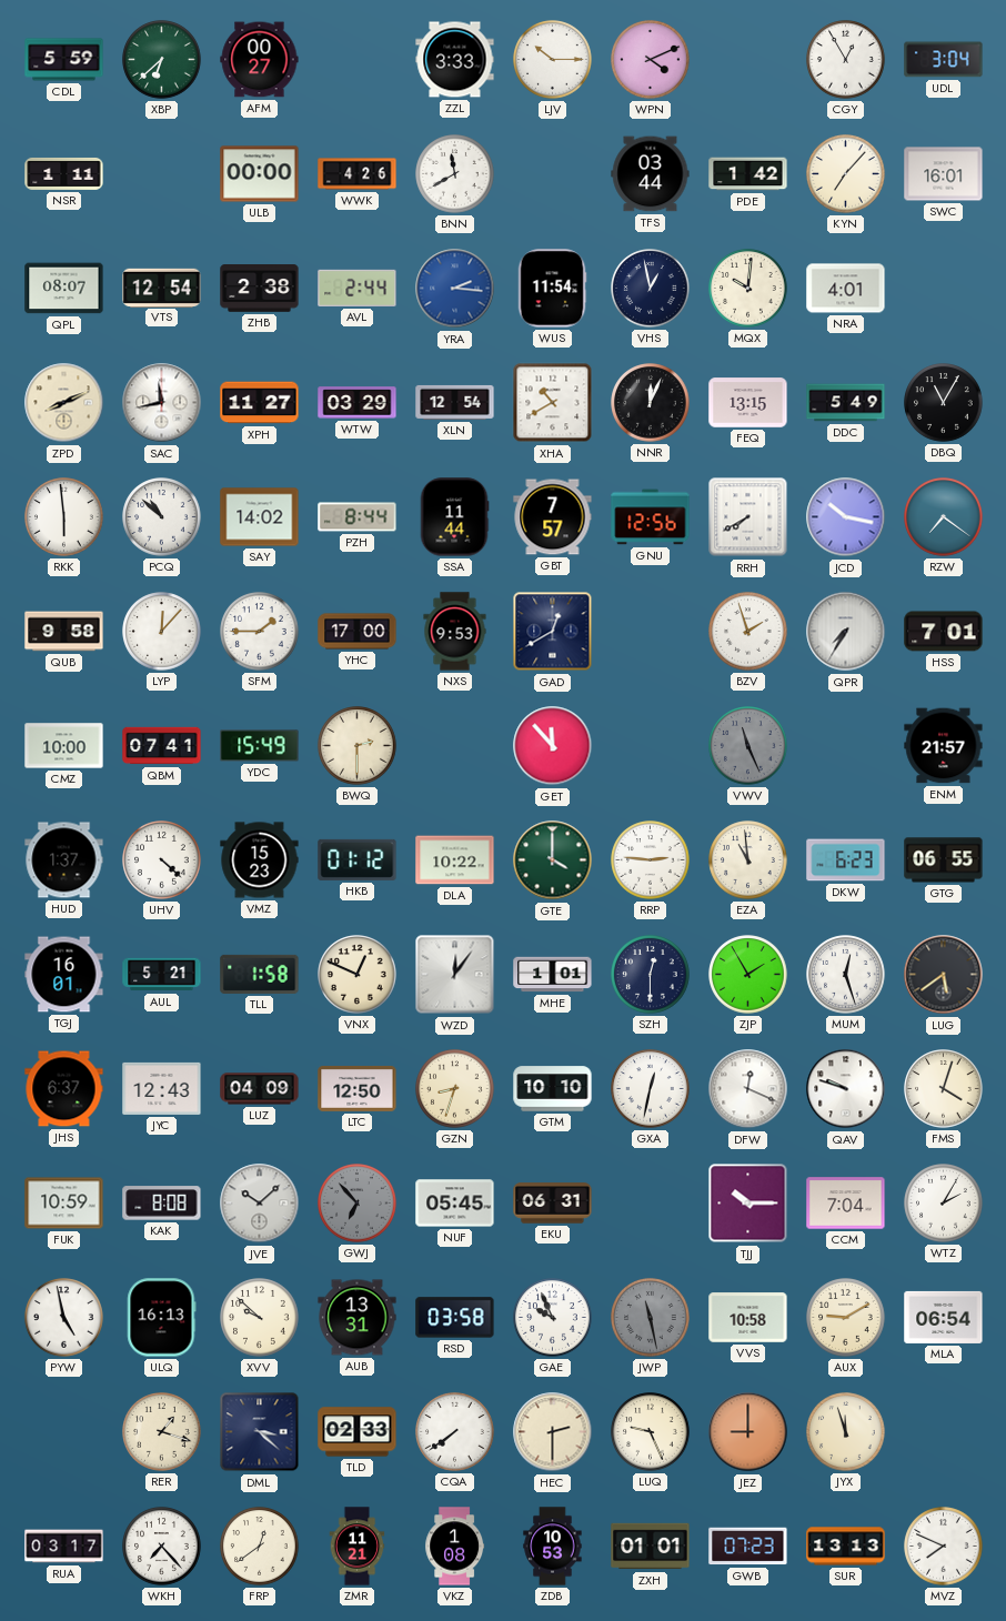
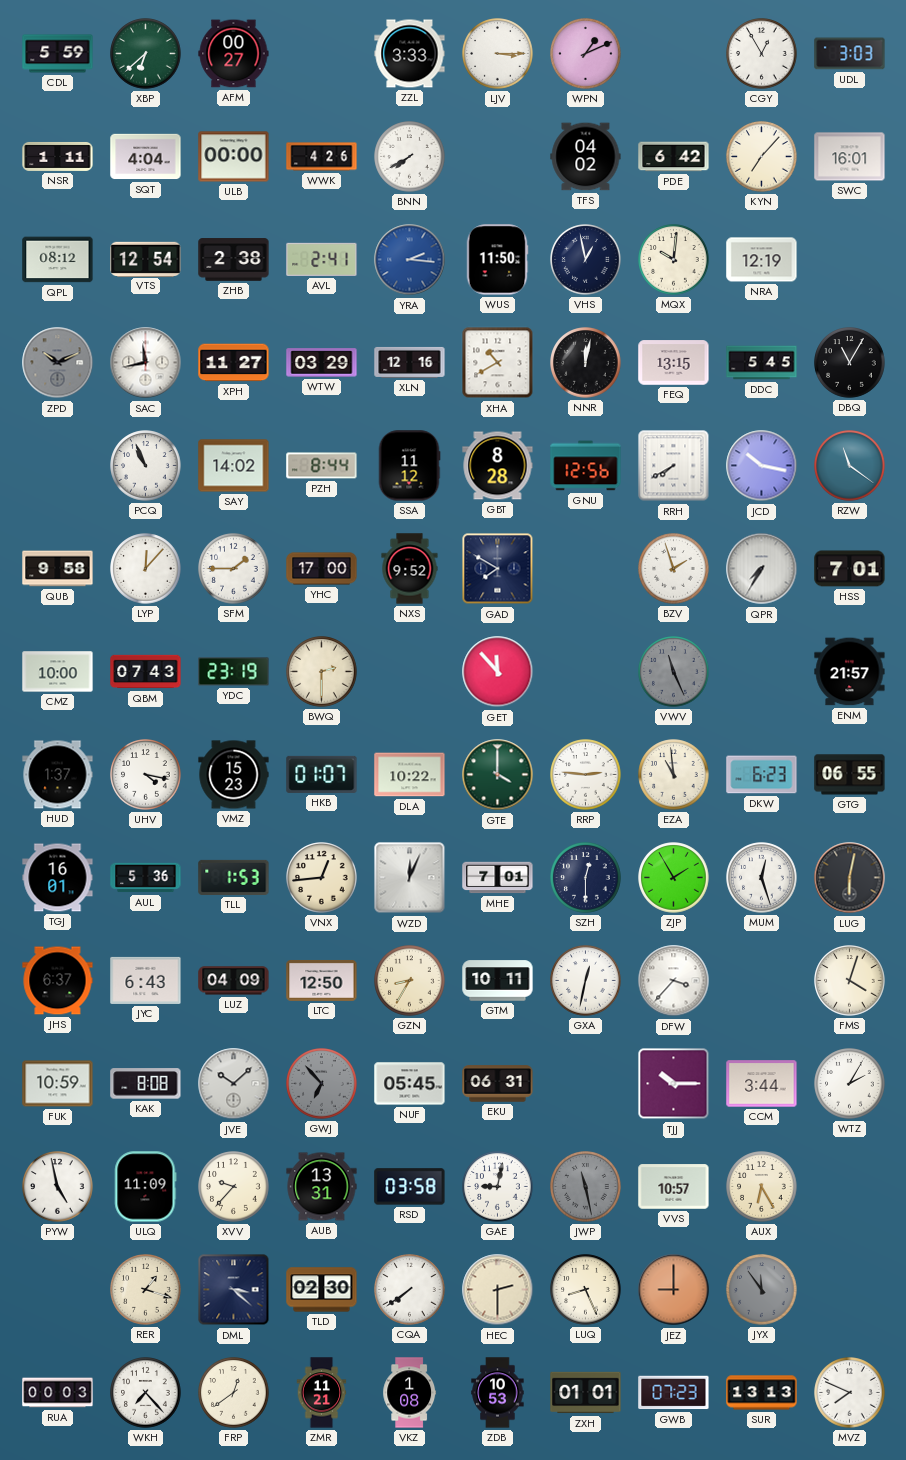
LJV: 10:15 -> 3:15 (498, 54)
WPN: 4:11 -> 1:11 (586, 54)
UDL: 3:04 -> 3:03 (850, 54)
SQT: none -> 4:04 (146, 157)
BNN: 11:40 -> 7:40 (410, 157)
TFS: 03:44 -> 04:02 (586, 157)
PDE: 1:42 -> 6:42 (674, 157)
QPL: 08:07 -> 08:12 (58, 260)
AVL: 2:44 -> 2:41 (322, 259)
WUS: 11:54 -> 11:50 (497, 260)
NRA: 4:01 -> 12:19 (762, 260)
ZPD: 8:11 -> 10:11 (58, 363)
ZPD dial: cream -> grey (58, 363)
XLN: 12:54 -> 12:16 (410, 362)
NNR: 12:04 -> 12:02 (586, 363)
DDC: 5:49 -> 5:45 (762, 363)
RKK: 5:59 -> none (64, 517)
PCQ: 10:52 -> 10:56 (146, 466)
SSA: 11:44 -> 11:12 (409, 466)
GBT: 7:57 -> 8:28 (498, 466)
RZW: 7:21 -> 11:21 (850, 466)
NXS: 9:53 -> 9:52 (410, 569)
GAD: 12:40 -> 7:50 (498, 569)
QBM: 07:41 -> 07:43 (146, 672)
YDC: 15:49 -> 23:19 (234, 672)
UHV: 4:22 -> 4:17 (146, 775)
HKB: 01:12 -> 01:07 (322, 774)
AUL: 5:21 -> 5:36 (146, 878)
TLL: 1:58 -> 1:53 (234, 877)
VNX: 12:49 -> 12:44 (322, 878)
WZD: 12:06 -> 12:04 (410, 878)
MHE: 1:01 -> 7:01 (498, 878)
LUG: 5:39 -> 6:02 (850, 878)
JYC: 12:43 -> 6:43 (146, 980)
GZN: 8:33 -> 8:35 (410, 981)
GTM: 10:10 -> 10:11 (498, 981)
DFW: 12:19 -> 3:37 (674, 981)
QAV: 9:48 -> none (846, 1089)
CCM: 7:04 -> 3:44 (762, 1084)
ULQ: 16:13 -> 11:09 (146, 1187)
XVV: 9:52 -> 9:37 (234, 1187)
GAE: 9:56 -> 9:02 (498, 1187)
VVS: 10:58 -> 10:57 (674, 1187)
AUX: 9:10 -> 6:25 (762, 1187)
MLA: 06:54 -> none (944, 1317)
TLD: 02:33 -> 02:30 (322, 1290)
LUQ: 9:26 -> 8:26 (586, 1290)
JYX: 11:57 -> 11:54 (762, 1290)
JYX dial: cream -> grey (762, 1290)
RUA: 03:17 -> 00:03 (58, 1393)
